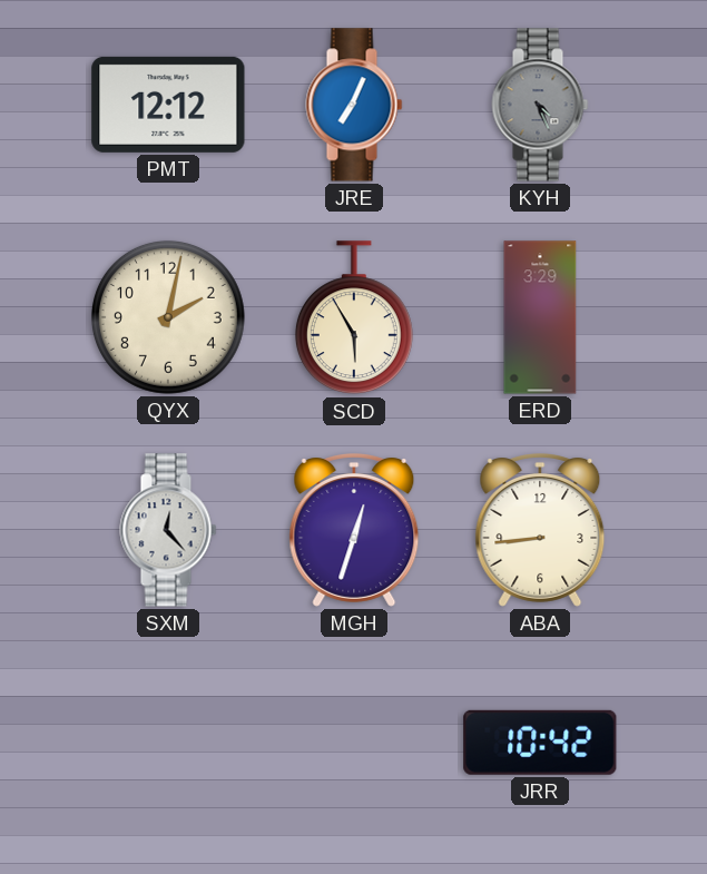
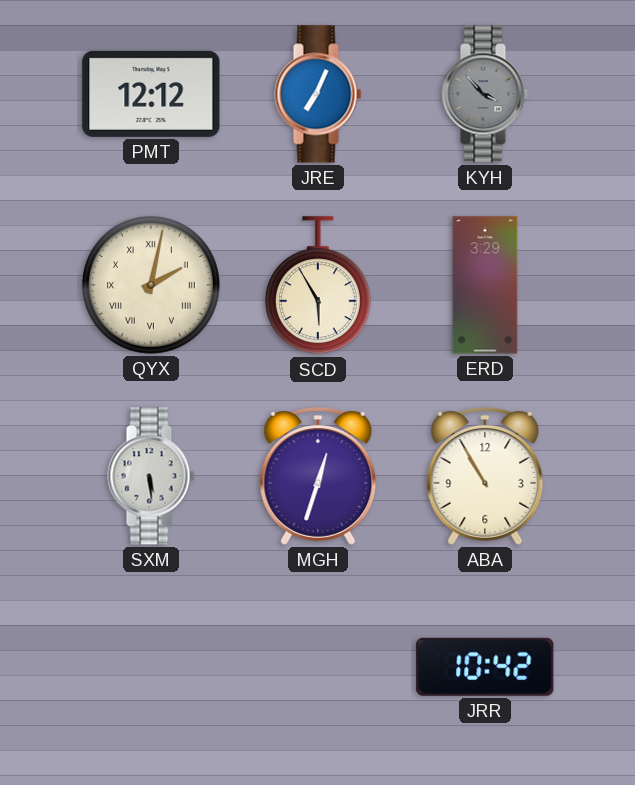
KYH: 4:26 -> 3:53 (485, 94)
QYX numerals: Arabic -> Roman (151, 285)
SXM: 12:23 -> 5:29 (151, 476)
ABA: 8:44 -> 10:55 (485, 477)
